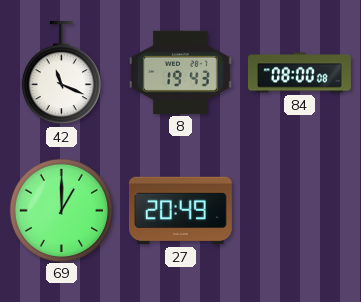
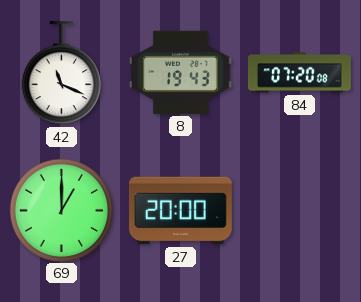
84: 08:00 -> 07:20 (300, 73)
27: 20:49 -> 20:00 (180, 211)
